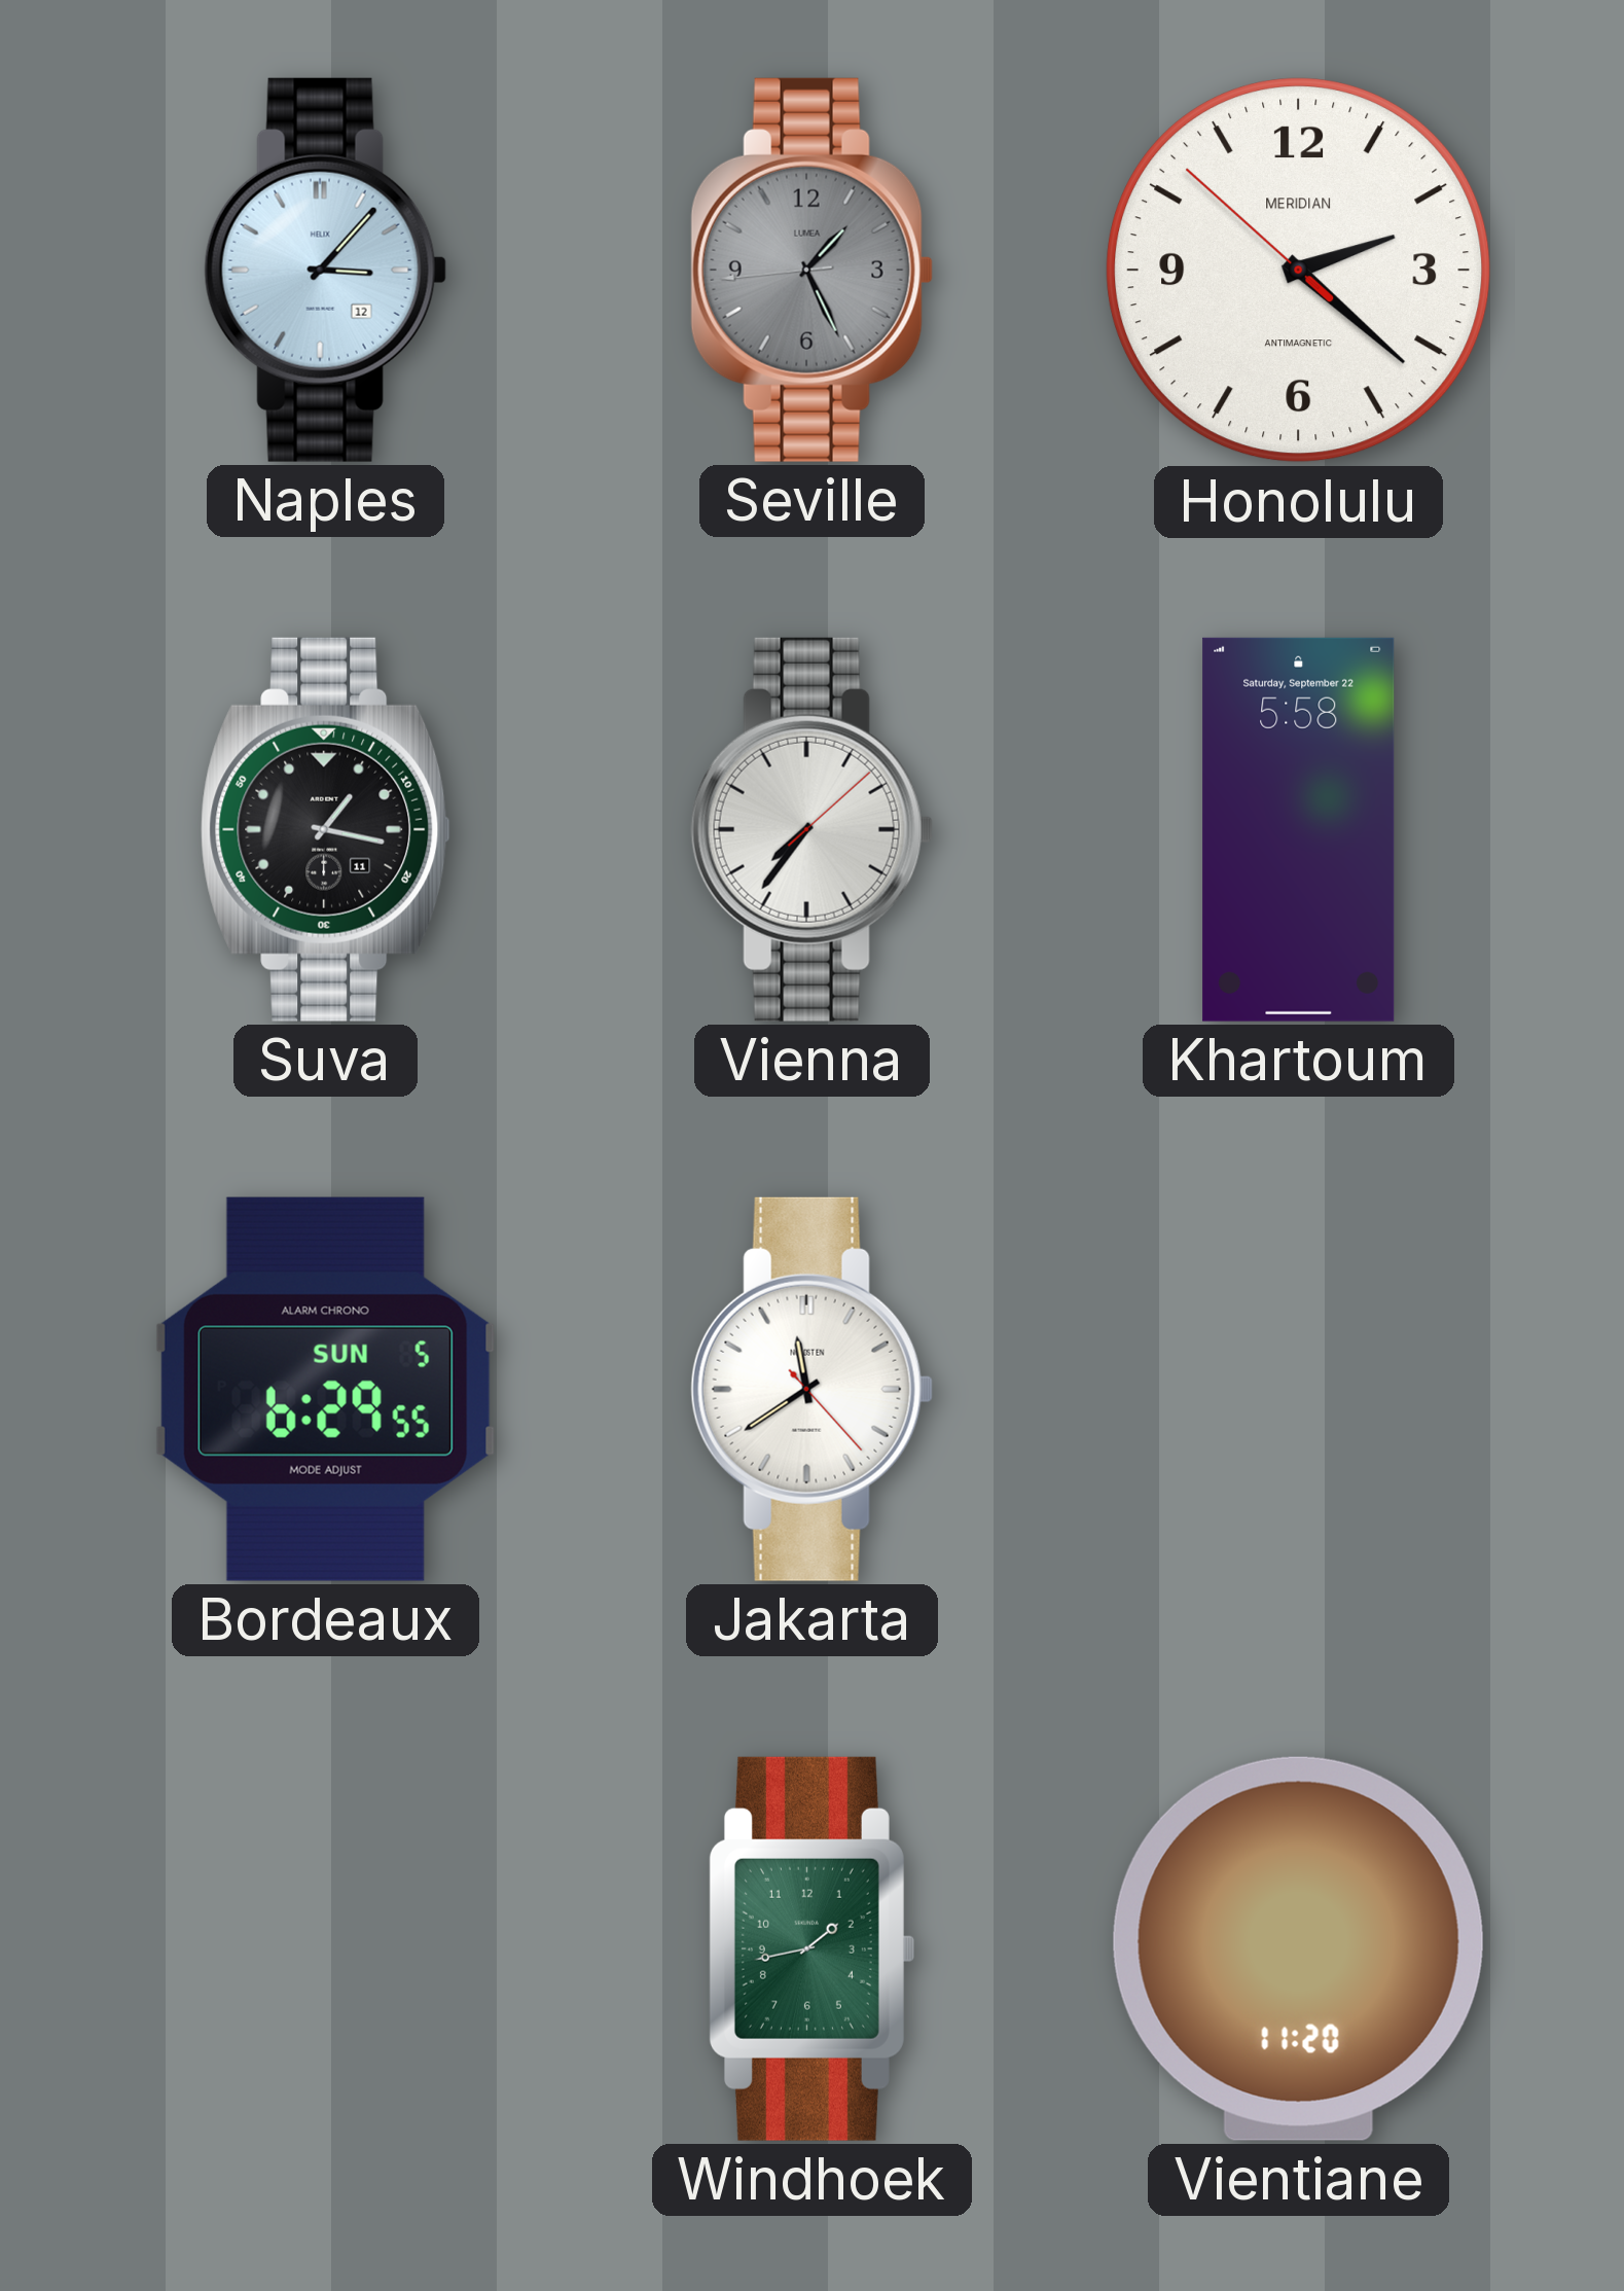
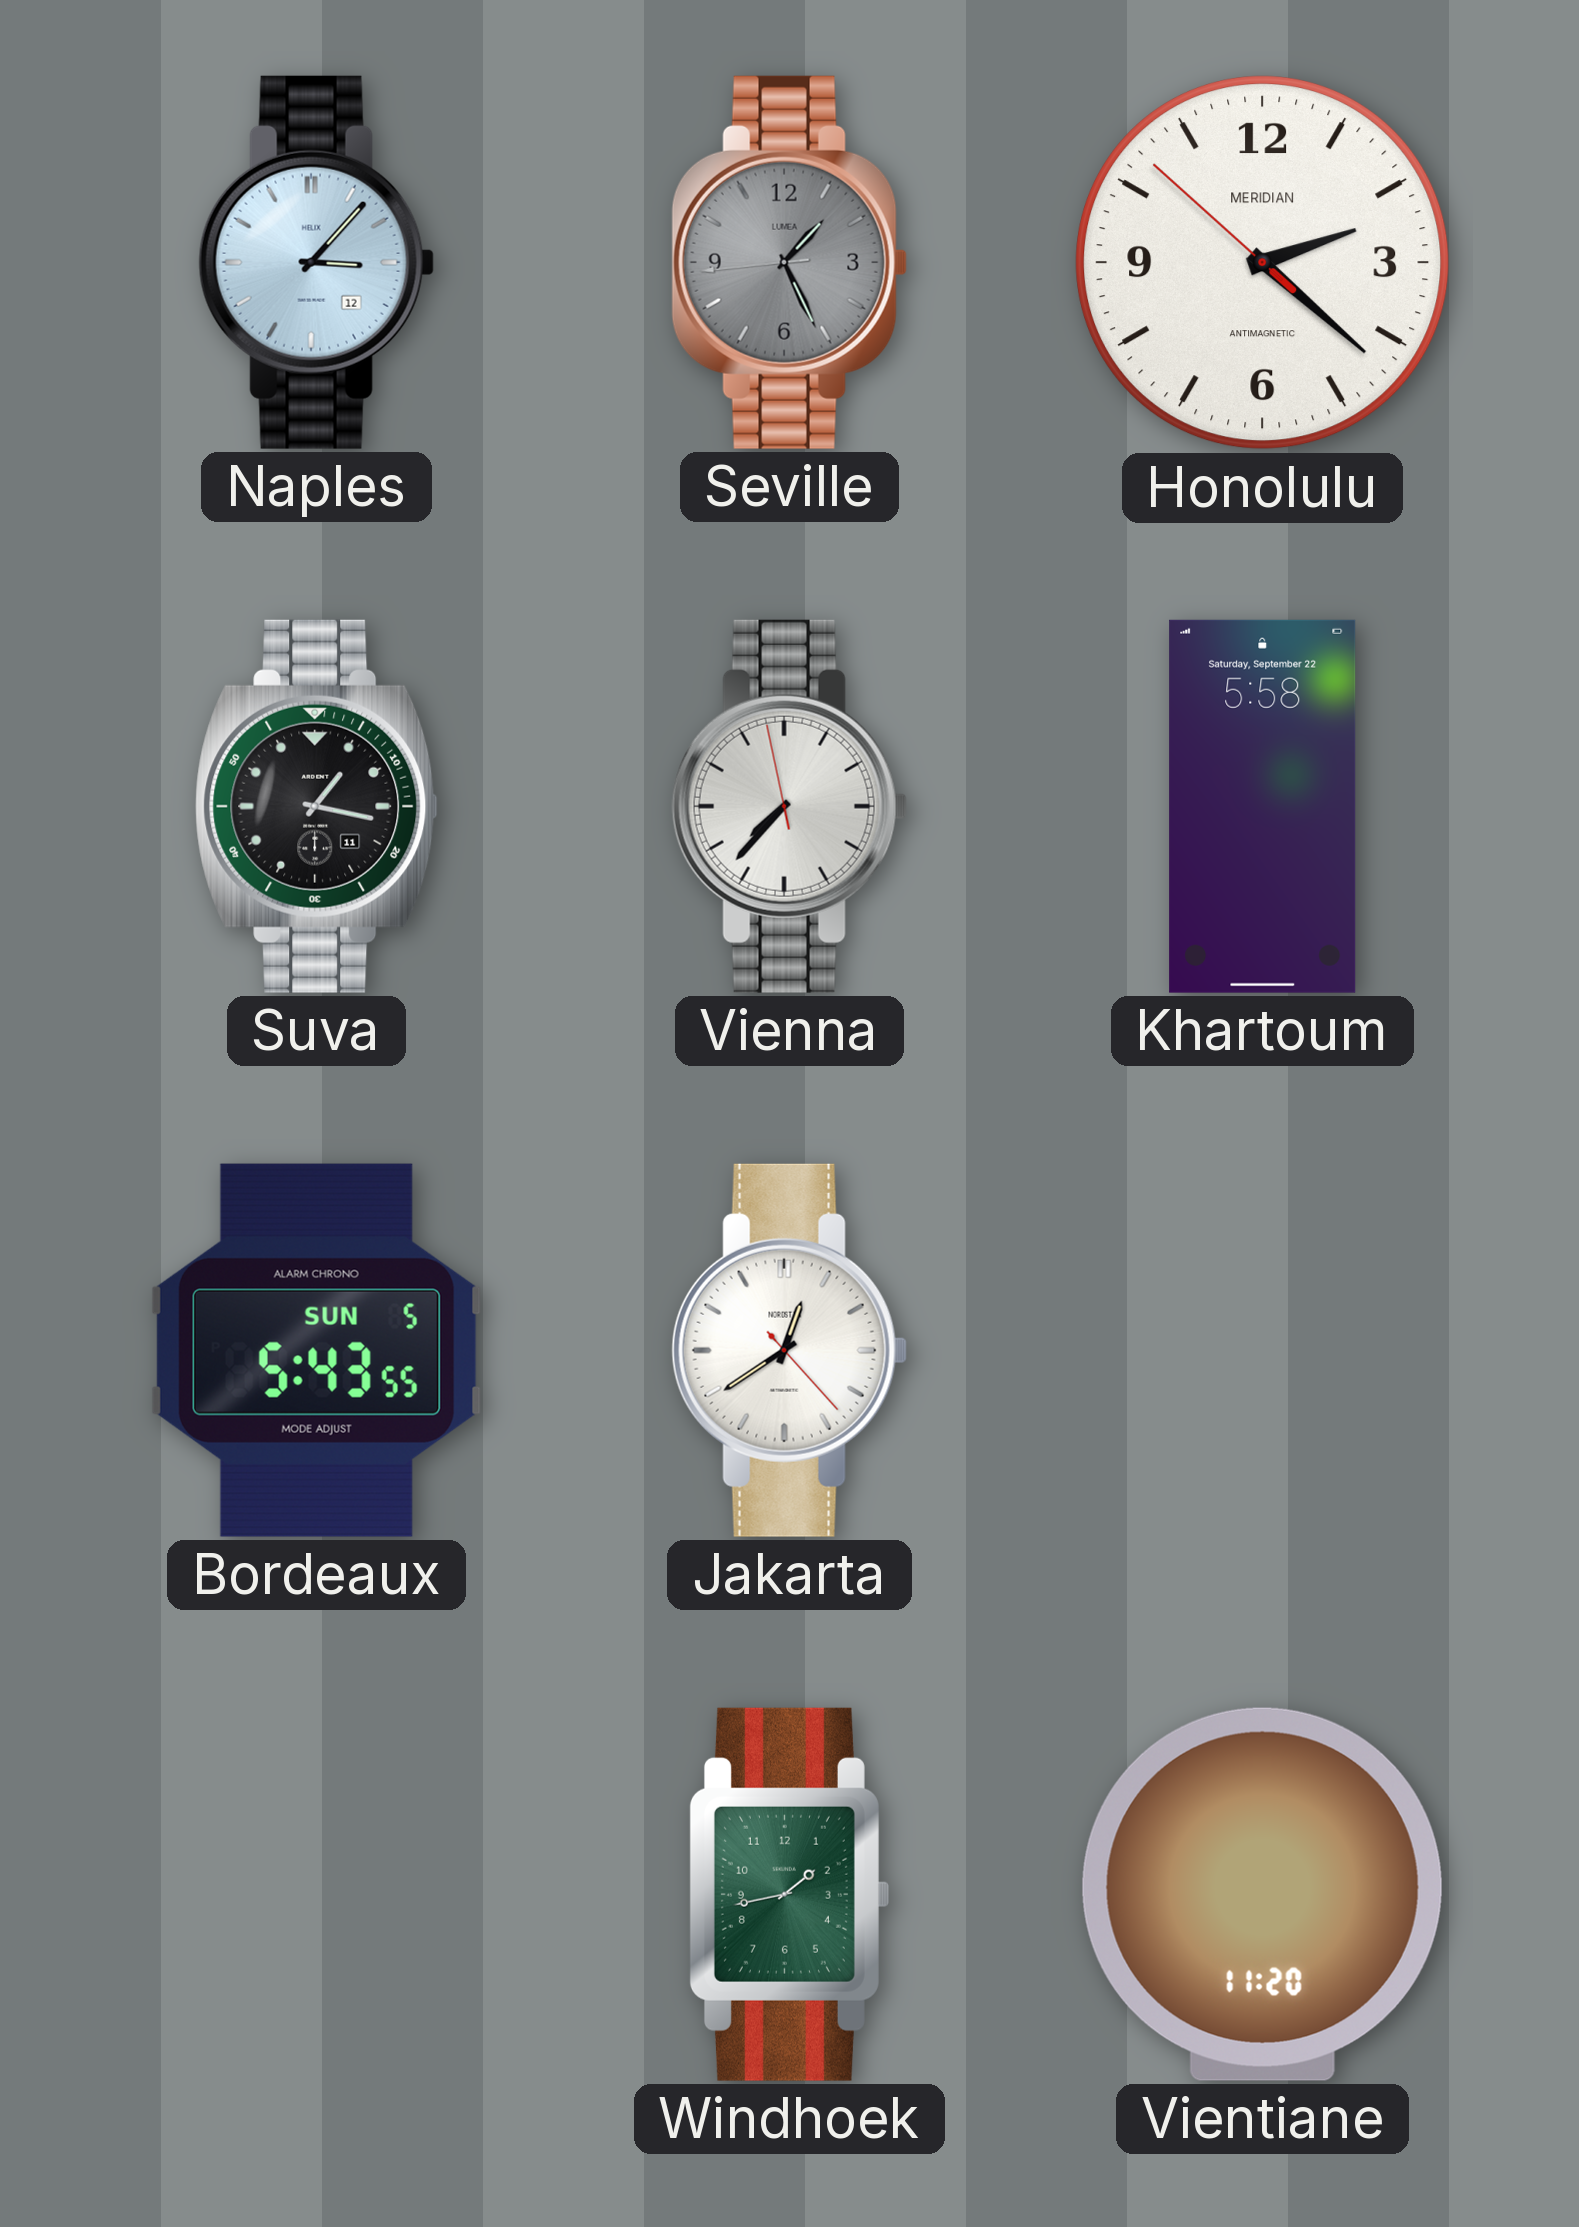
Vienna: 7:36:08 -> 7:36:58 (789, 806)
Bordeaux: 6:29 -> 5:43 (316, 1350)
Jakarta: 11:39 -> 12:39 (789, 1350)
